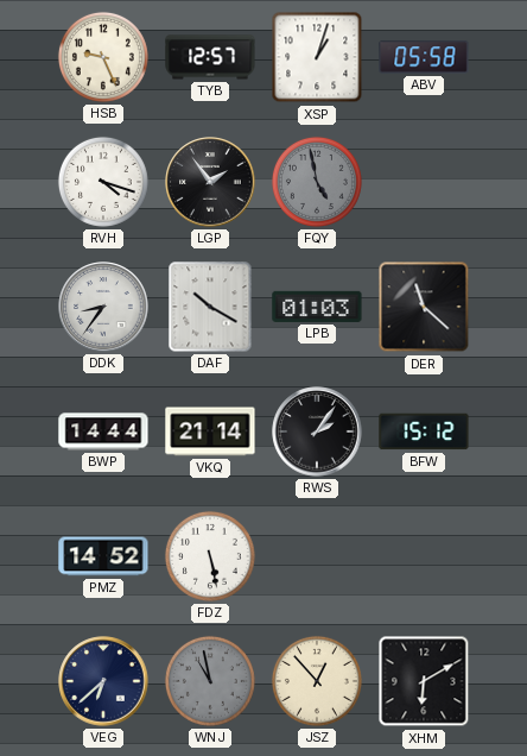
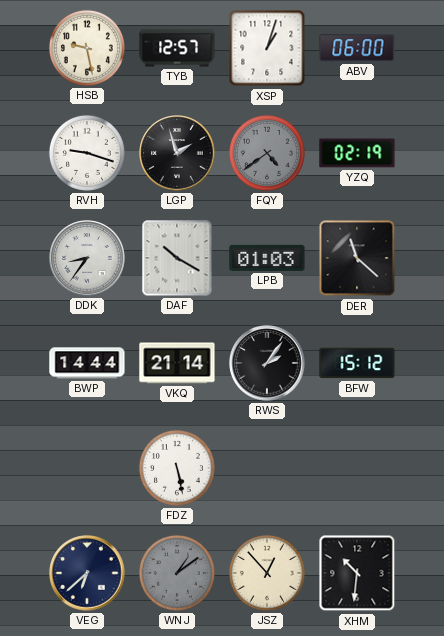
HSB: 9:26 -> 9:28 (87, 48)
ABV: 05:58 -> 06:00 (357, 48)
RVH: 4:18 -> 9:18 (87, 153)
LGP: 1:54 -> 1:57 (177, 153)
FQY: 4:58 -> 4:39 (267, 153)
YZQ: none -> 02:19 (357, 153)
PMZ: 14:52 -> none (103, 556)
WNJ: 10:58 -> 1:09 (177, 573)
XHM: 6:10 -> 10:31 (357, 573)
